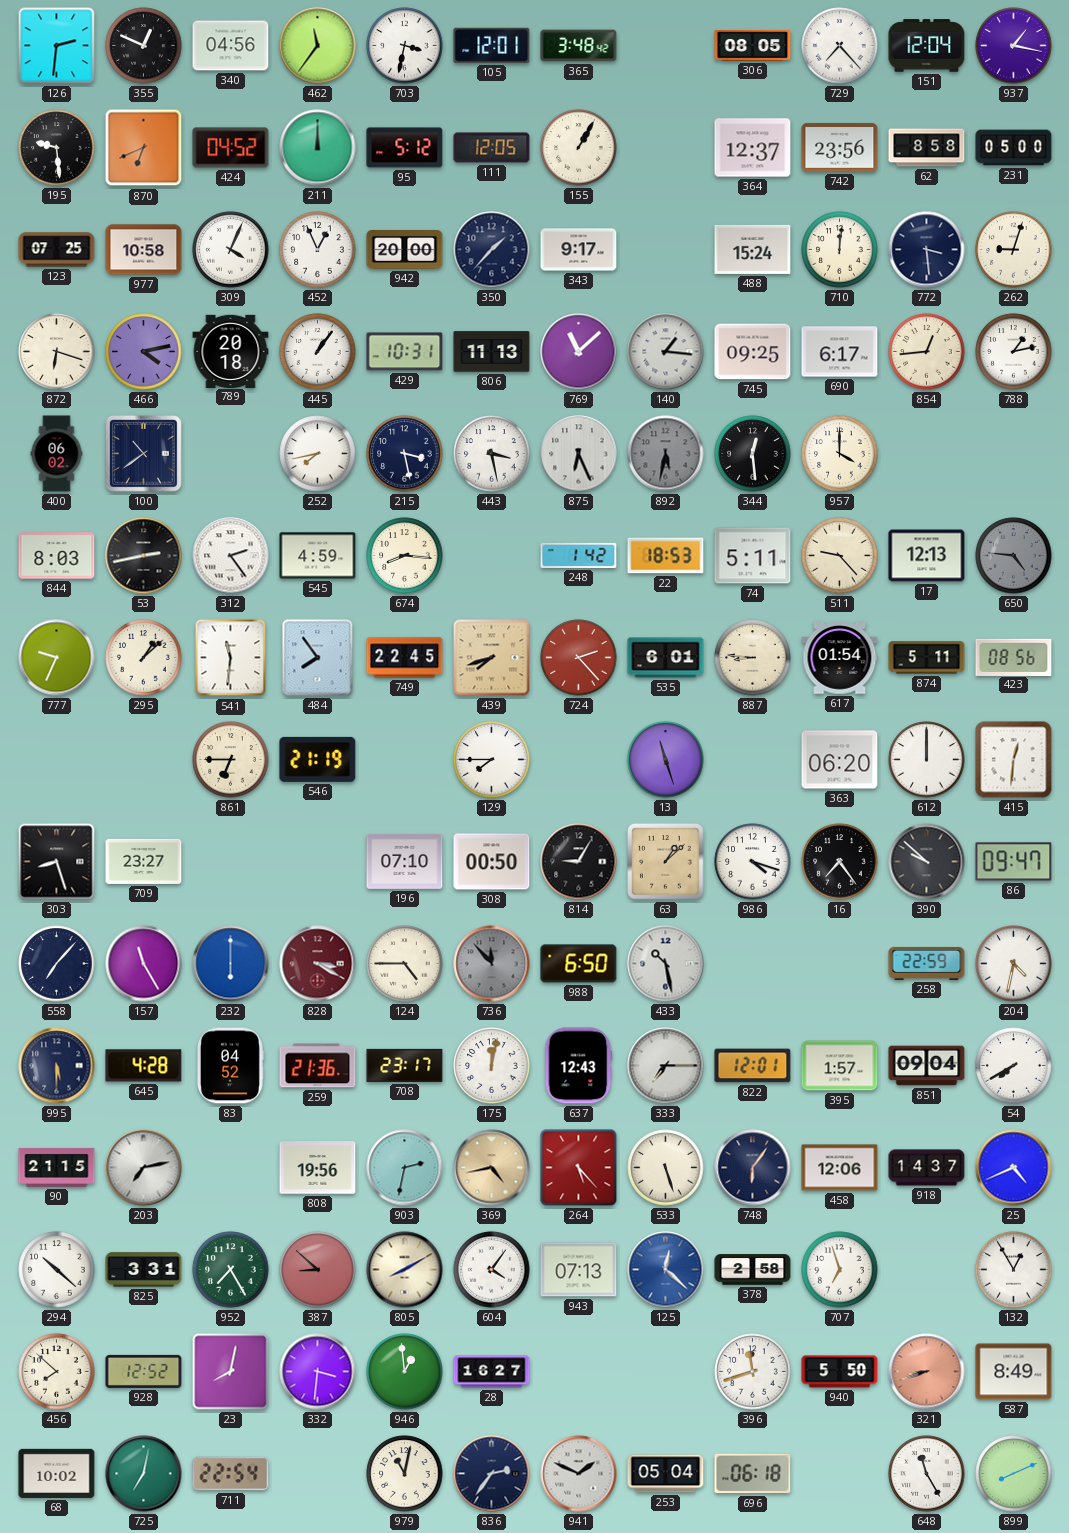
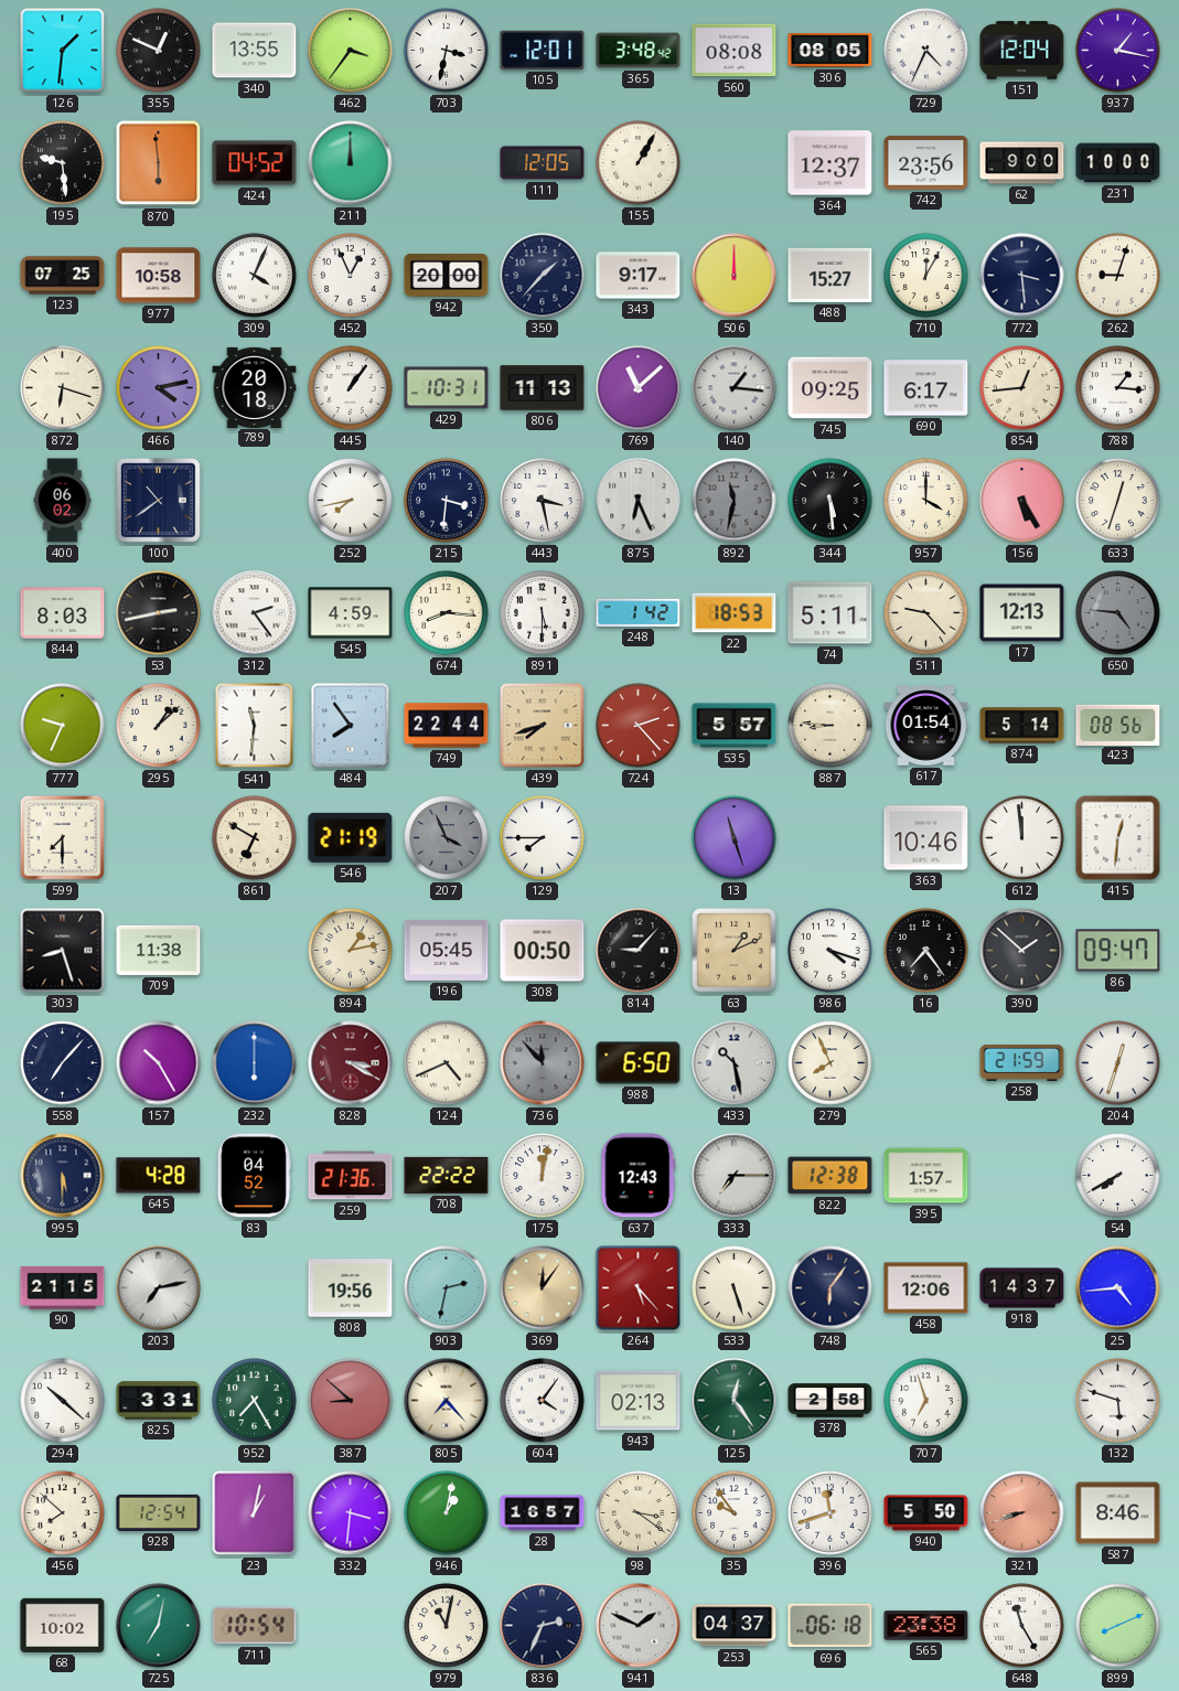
126: 2:31 -> 1:31 (63, 51)
340: 04:56 -> 13:55 (255, 51)
462: 11:36 -> 3:36 (351, 51)
560: none -> 08:08 (735, 51)
729: 7:23 -> 4:34 (926, 51)
870: 6:41 -> 5:59 (159, 163)
95: 5:12 -> none (405, 148)
62: 8:58 -> 9:00 (1022, 163)
231: 05:00 -> 10:00 (1118, 163)
506: none -> 12:00 (735, 276)
488: 15:24 -> 15:27 (830, 275)
710: 12:01 -> 12:05 (926, 276)
788: 1:13 -> 1:16 (1118, 388)
215: 3:28 -> 3:31 (447, 501)
892: 5:32 -> 11:32 (735, 501)
344: 12:29 -> 5:29 (830, 501)
156: none -> 5:25 (1022, 501)
633: none -> 12:33 (1118, 501)
891: none -> 5:30 (543, 613)
749: 22:45 -> 22:44 (447, 726)
535: 6:01 -> 5:57 (735, 726)
874: 5:11 -> 5:14 (1022, 726)
599: none -> 7:30 (62, 837)
861: 6:45 -> 6:50 (255, 838)
207: none -> 3:56 (447, 838)
363: 06:20 -> 10:46 (926, 838)
612: 12:00 -> 11:59 (1022, 838)
709: 23:27 -> 11:38 (159, 950)
894: none -> 1:13 (351, 951)
196: 07:10 -> 05:45 (447, 950)
814: 9:05 -> 9:07 (639, 951)
63: 1:08 -> 1:11 (735, 951)
390: 9:52 -> 1:52 (1022, 951)
157: 11:25 -> 10:25 (159, 1063)
124: 4:45 -> 4:41 (447, 1063)
279: none -> 7:56 (830, 1063)
258: 22:59 -> 21:59 (1022, 1062)
204: 4:32 -> 12:33 (1118, 1063)
708: 23:17 -> 22:22 (447, 1175)
822: 12:01 -> 12:38 (830, 1176)
851: 09:04 -> none (927, 1066)
369: 4:43 -> 12:06 (543, 1288)
25: 4:41 -> 4:44 (1118, 1288)
805: 8:10 -> 7:23 (447, 1401)
943: 07:13 -> 02:13 (639, 1401)
125: 12:22 -> 12:24 (735, 1401)
125 dial: blue -> green (735, 1401)
132: 12:55 -> 5:48 (1118, 1401)
928: 12:52 -> 12:54 (159, 1512)
23: 8:02 -> 1:02 (255, 1513)
946: 12:59 -> 1:02 (447, 1513)
28: 16:27 -> 16:57 (543, 1513)
98: none -> 3:21 (639, 1513)
35: none -> 9:54 (735, 1513)
587: 8:49 -> 8:46 (1118, 1513)
711: 22:54 -> 10:54 (255, 1626)
836: 2:36 -> 2:34 (543, 1626)
253: 05:04 -> 04:37 (735, 1626)
565: none -> 23:38 (926, 1626)
